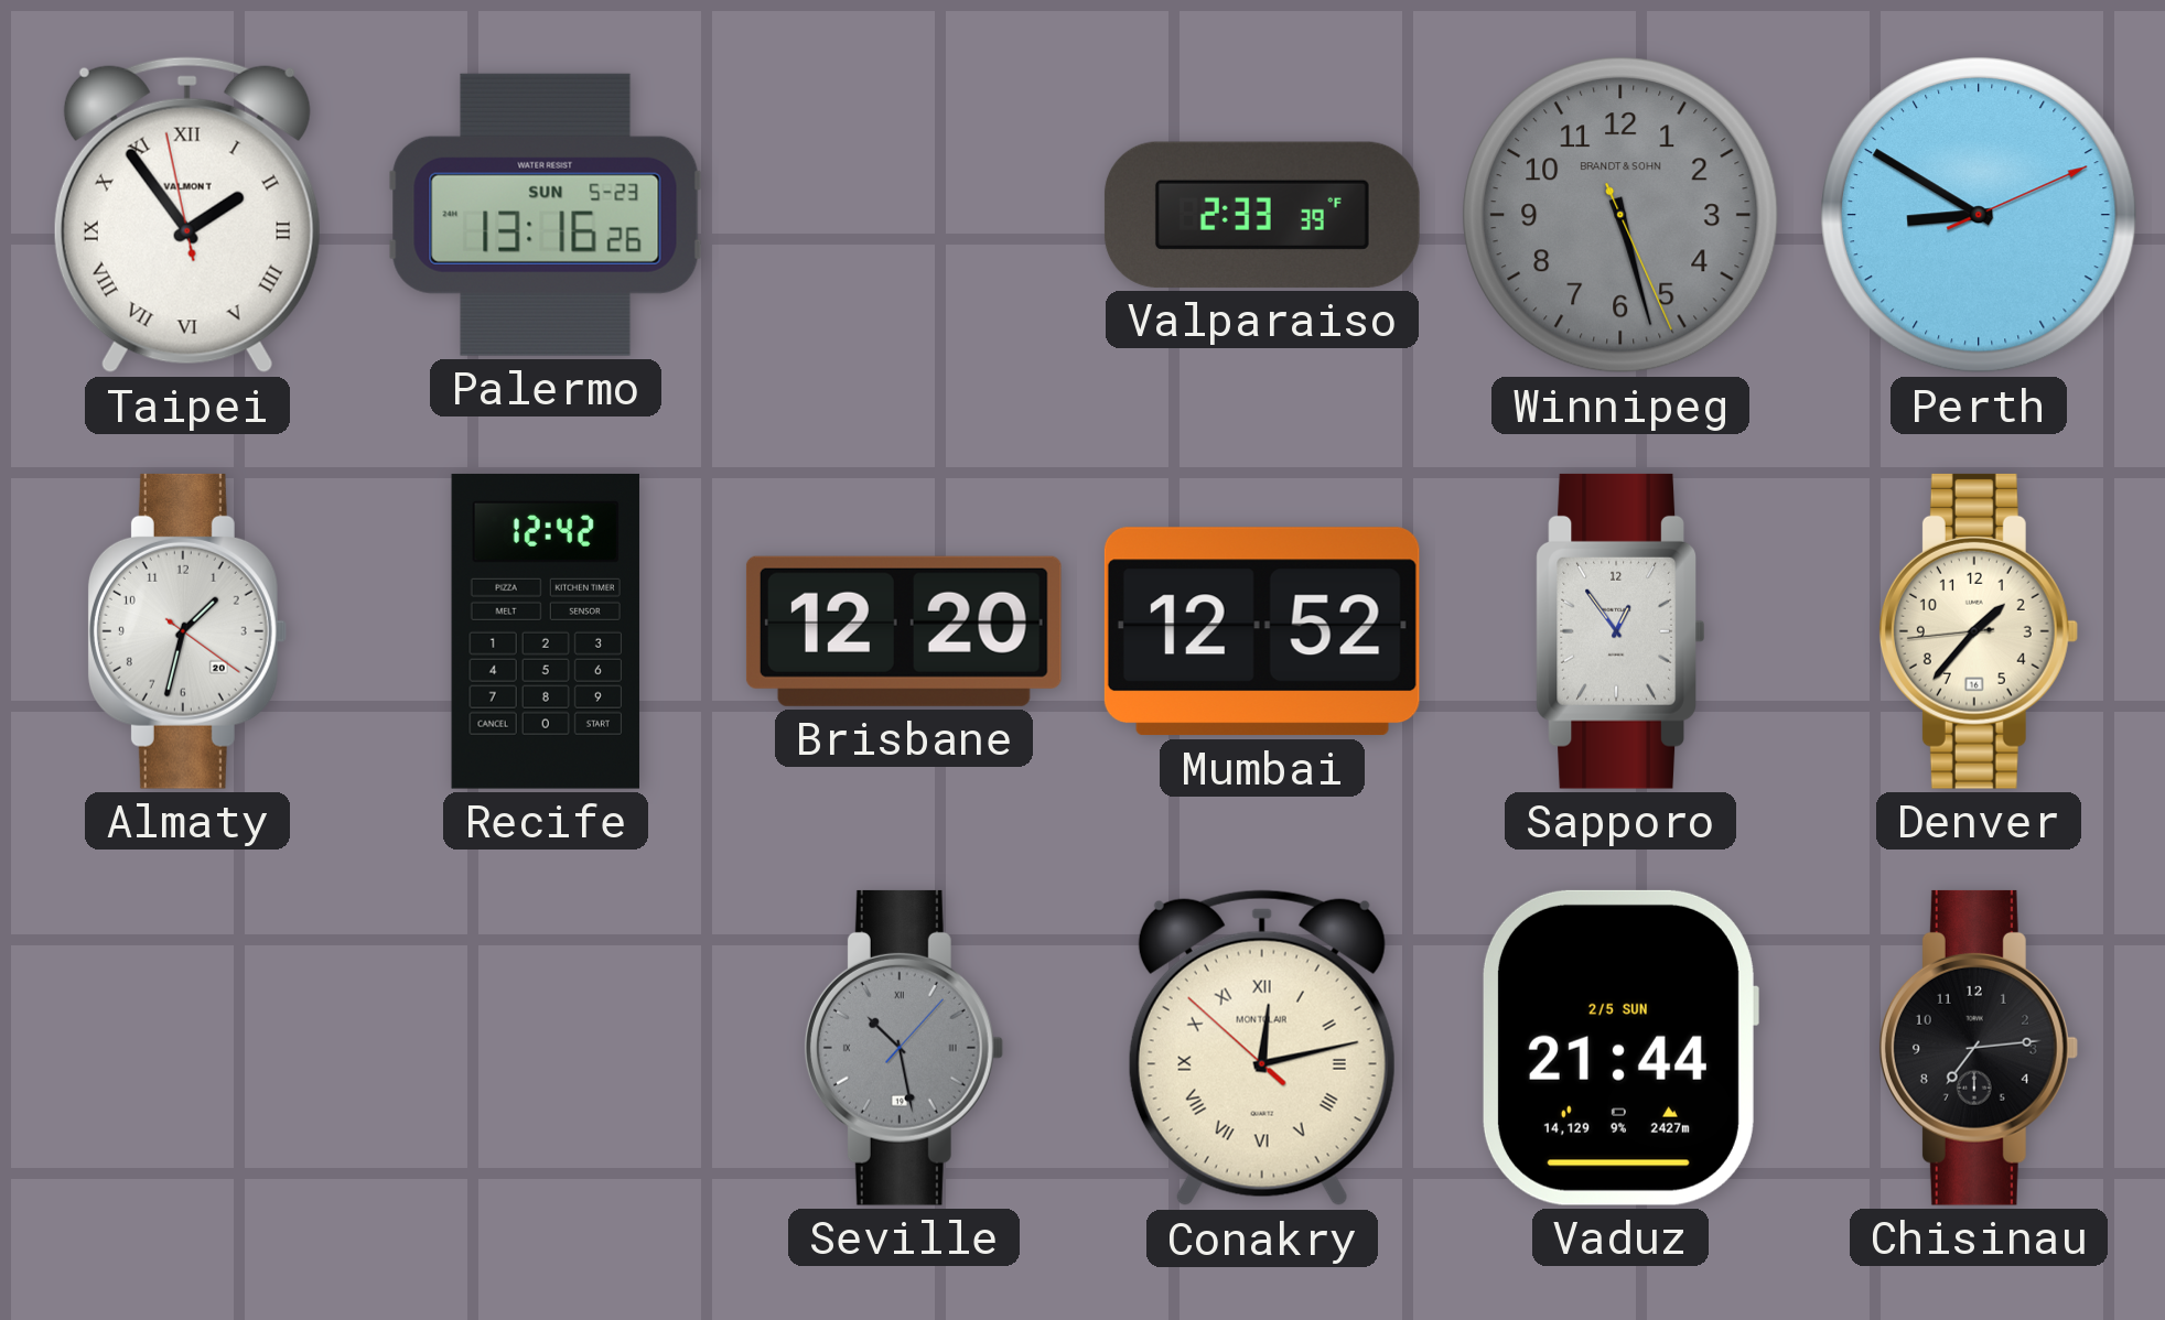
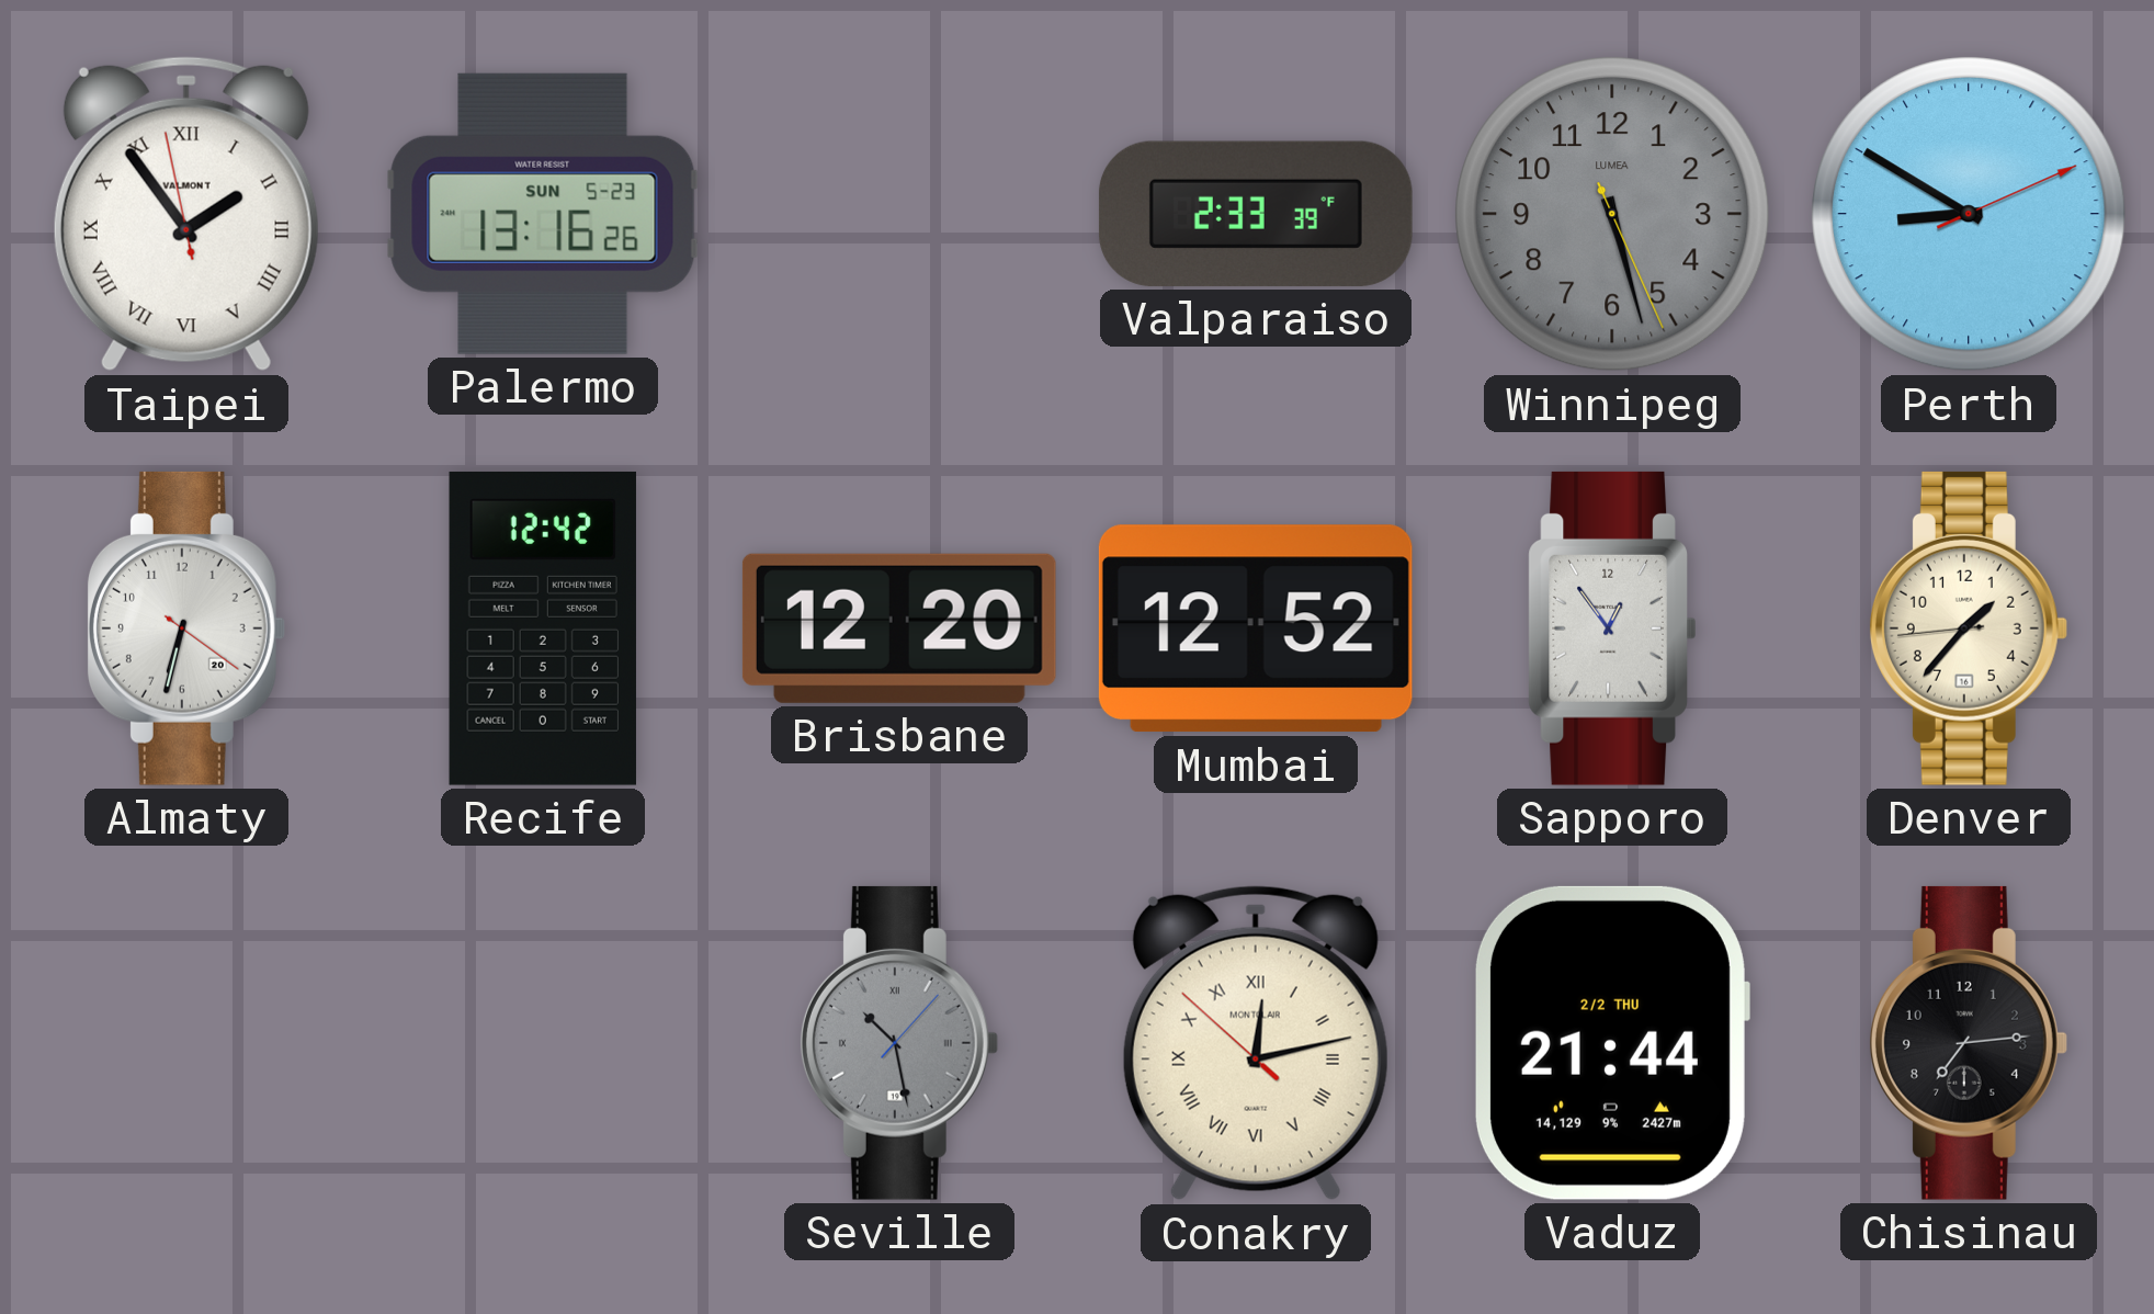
Winnipeg brand: BRANDT & SOHN -> LUMEA (1612, 214)
Almaty: 1:32 -> 6:32 (185, 628)
Vaduz date: 2/5 SUN -> 2/2 THU (1611, 1043)
